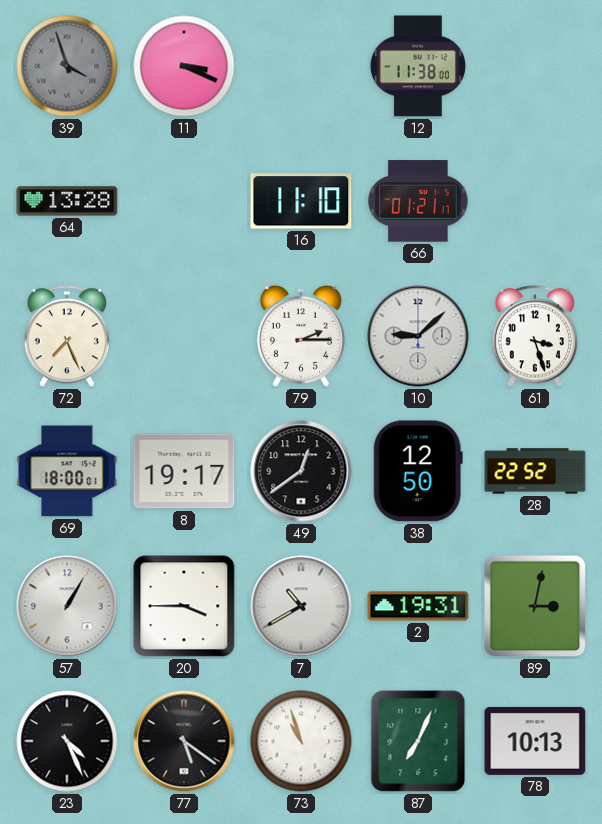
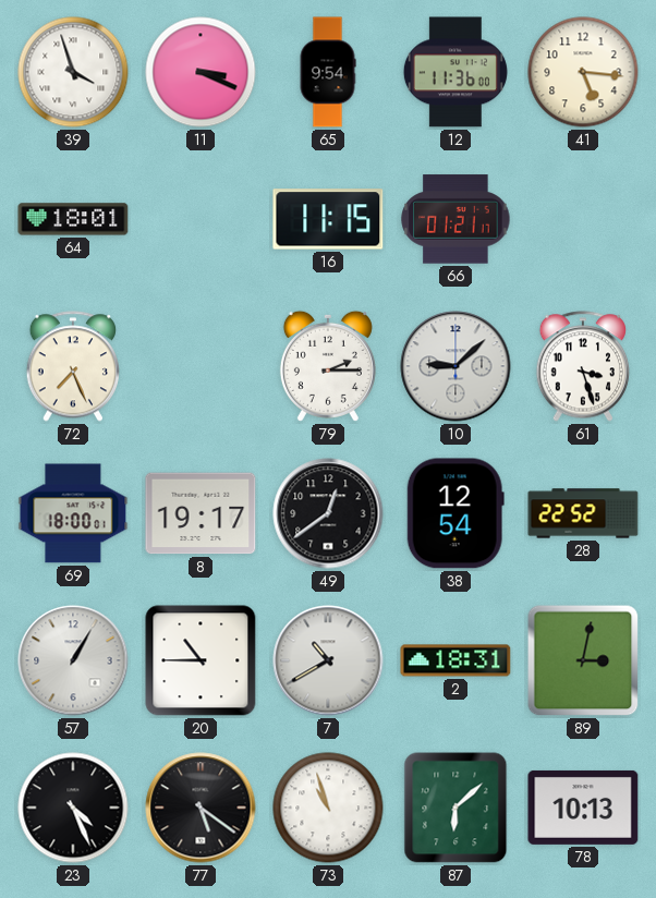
39 dial: grey -> white (73, 72)
65: none -> 9:54 (328, 72)
12: 11:38 -> 11:36 (455, 72)
41: none -> 5:16 (583, 72)
64: 13:28 -> 18:01 (73, 219)
16: 11:10 -> 11:15 (328, 219)
38: 12:50 -> 12:54 (455, 513)
20: 3:45 -> 10:45 (201, 660)
2: 19:31 -> 18:31 (455, 660)
87: 7:04 -> 6:08 (455, 808)
